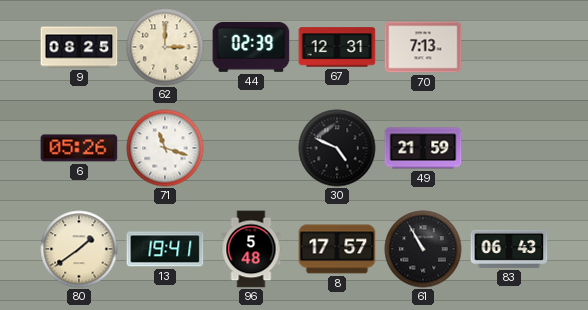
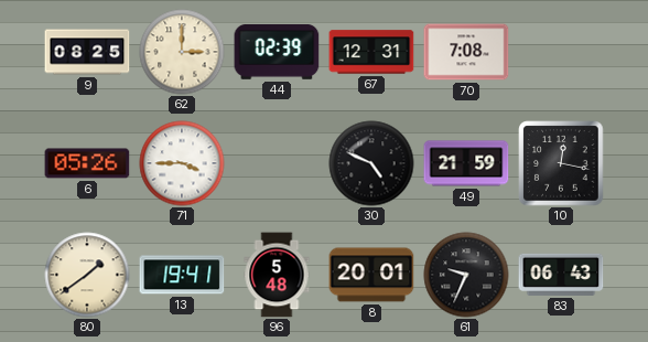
70: 7:13 -> 7:08 (466, 52)
71: 11:18 -> 3:45 (182, 163)
10: none -> 12:17 (561, 163)
8: 17:57 -> 20:01 (371, 275)
61: 10:55 -> 9:34 (466, 275)
